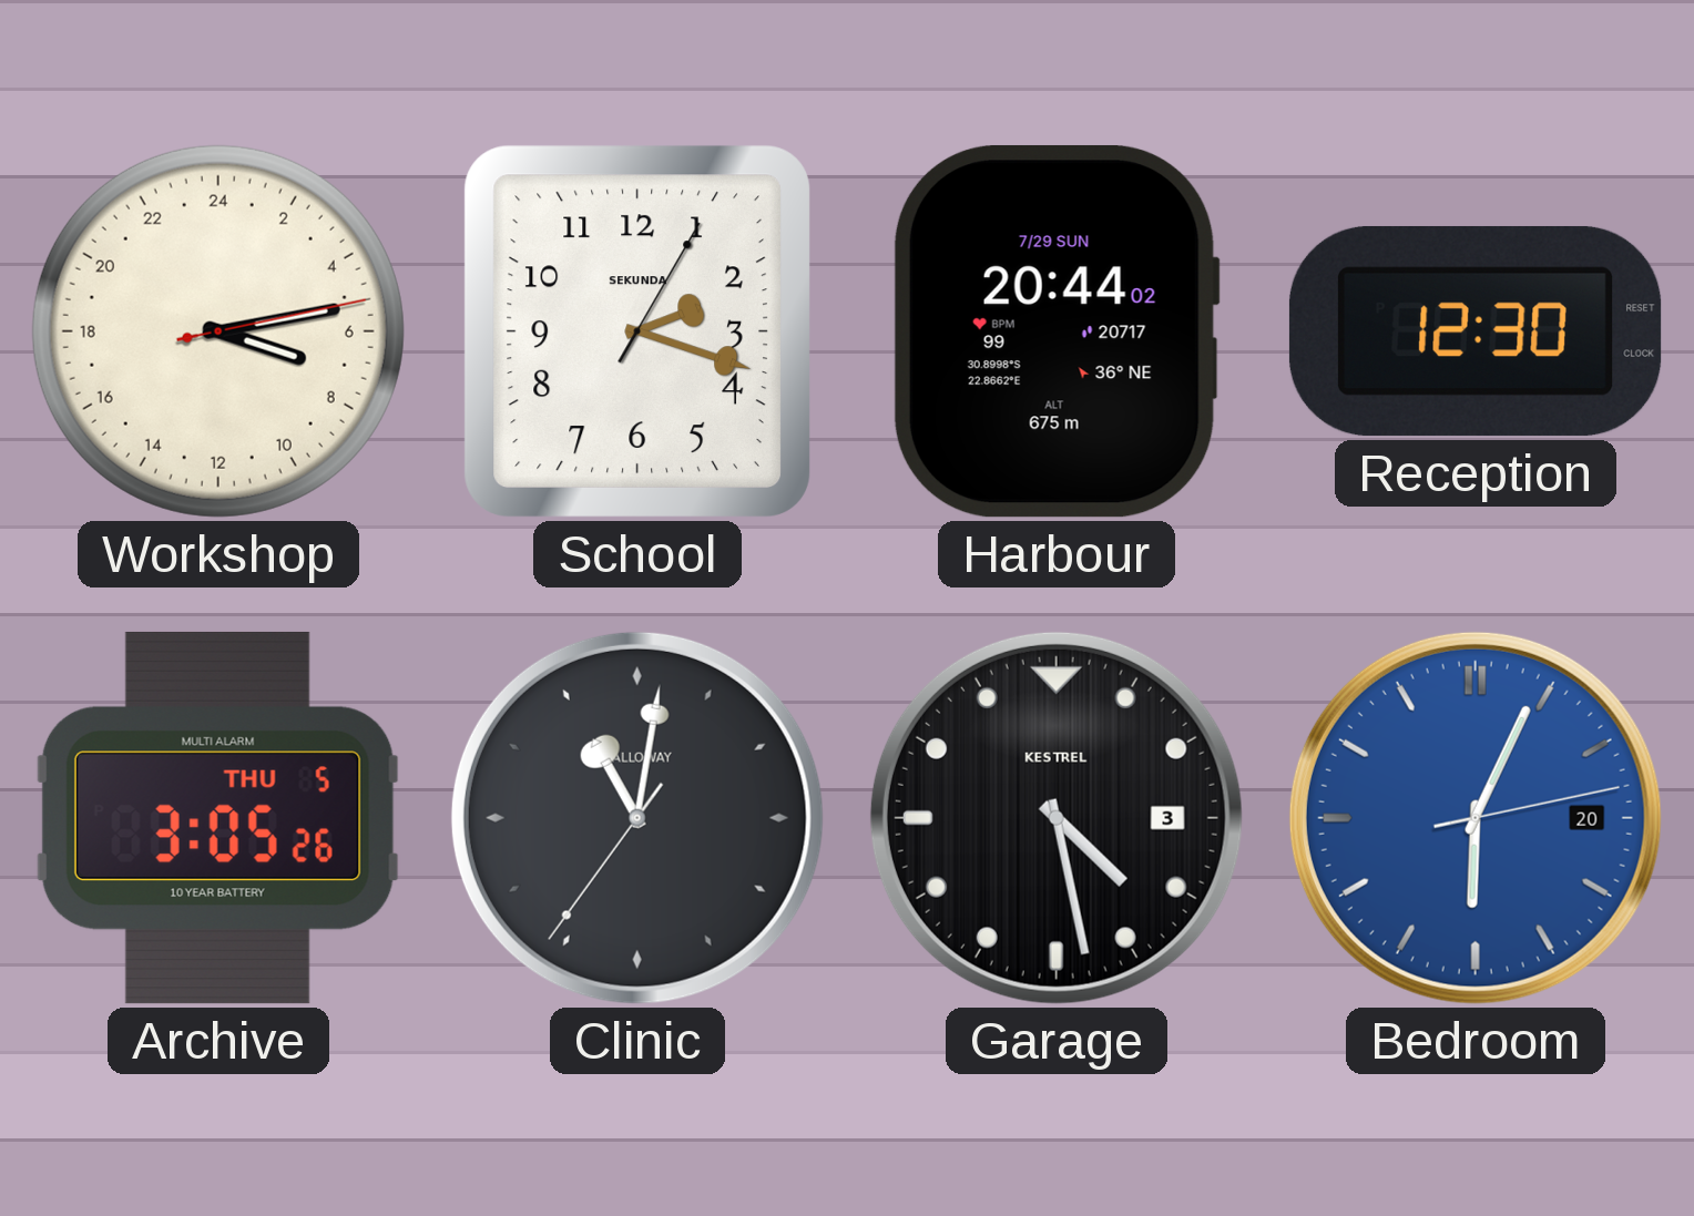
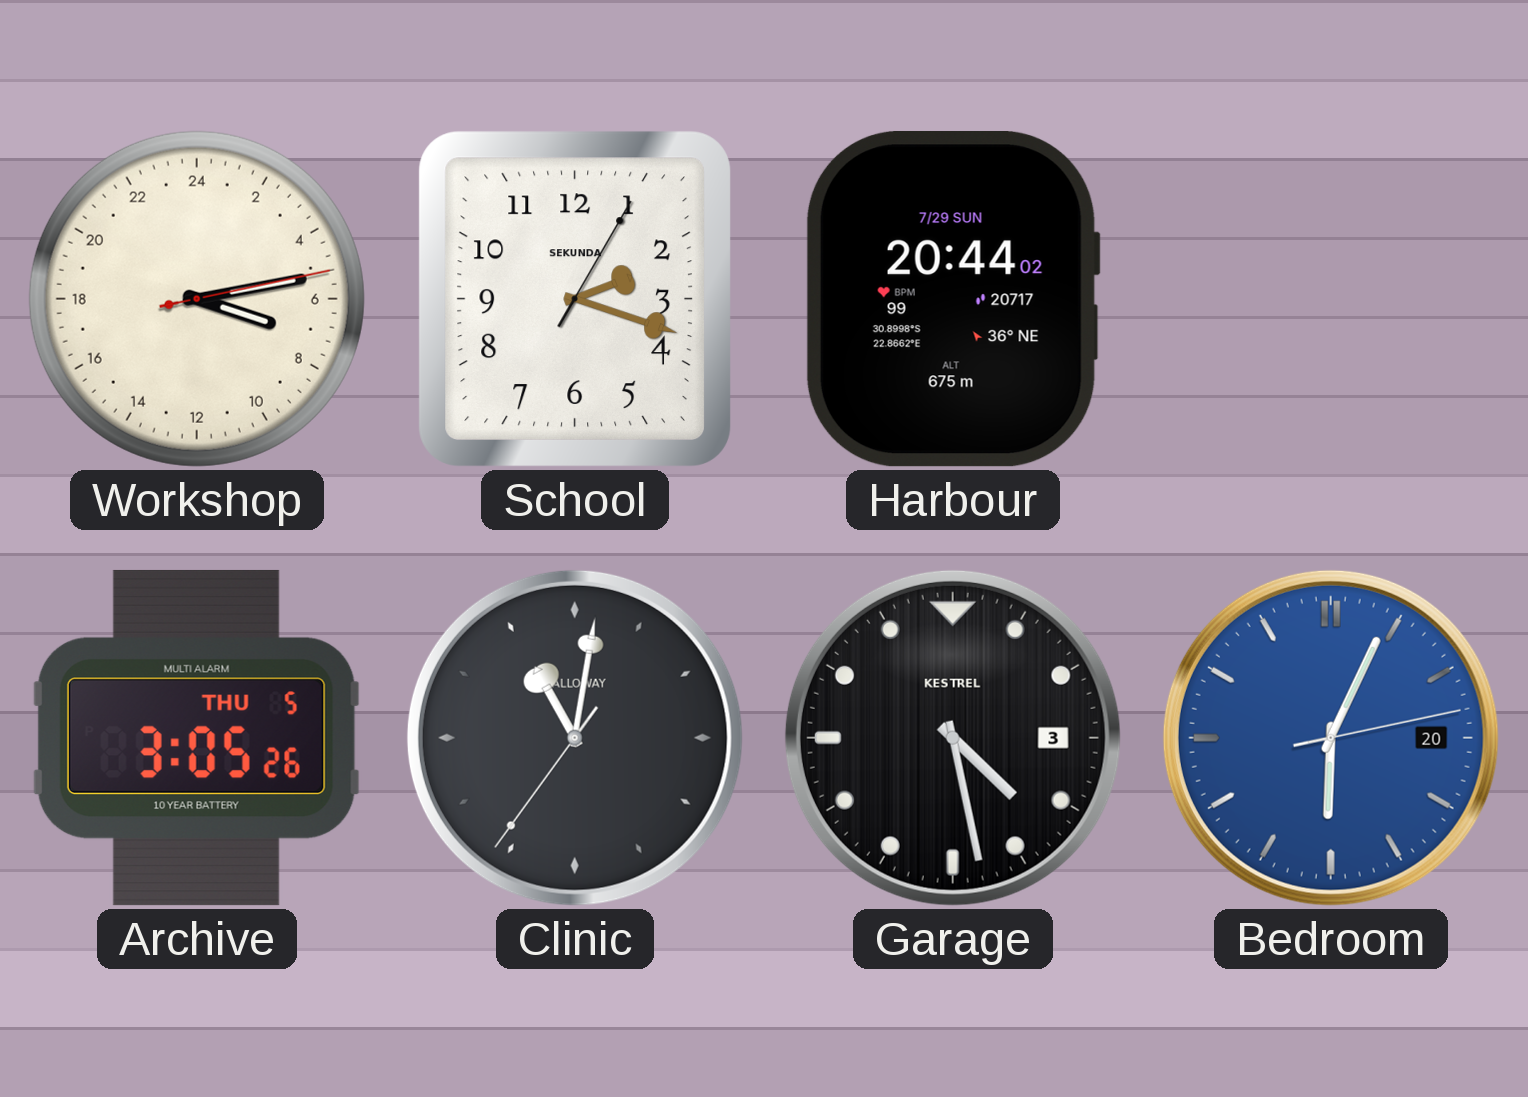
Reception: 12:30 -> none (1476, 331)
